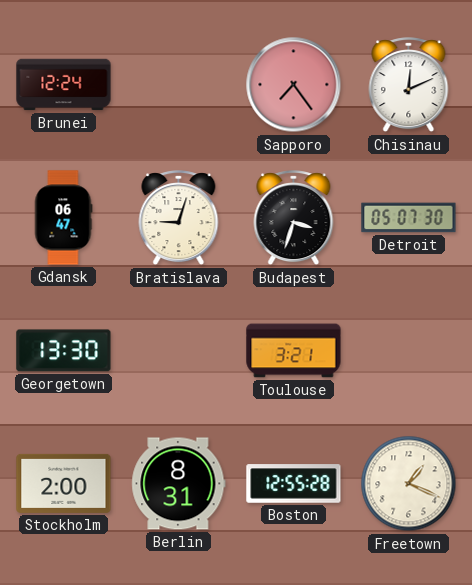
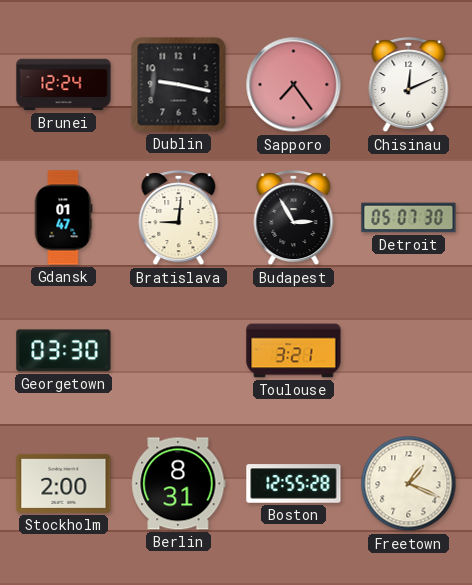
Dublin: none -> 9:17 (179, 85)
Gdansk: 06:47 -> 01:47 (63, 218)
Bratislava: 9:03 -> 9:01 (179, 218)
Budapest: 3:33 -> 2:55 (294, 218)
Georgetown: 13:30 -> 03:30 (64, 351)
